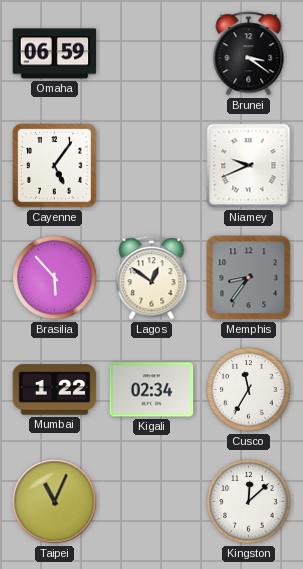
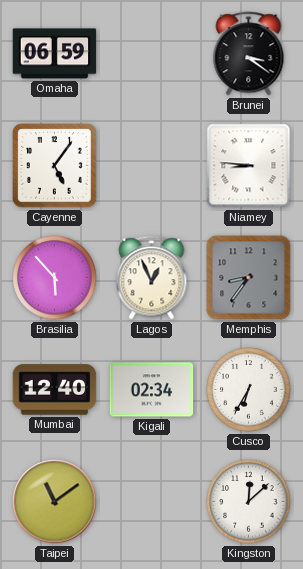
Niamey: 9:41 -> 8:46 (249, 166)
Lagos: 12:51 -> 12:56 (152, 278)
Mumbai: 1:22 -> 12:40 (55, 390)
Cusco: 11:35 -> 6:35 (249, 390)
Taipei: 11:04 -> 11:09 (55, 502)
